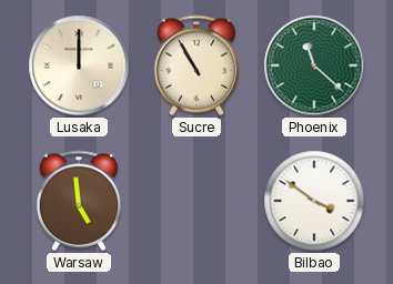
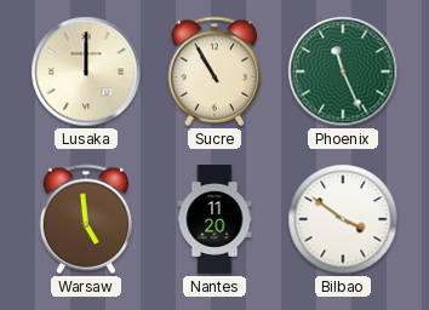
Phoenix: 11:22 -> 11:26 (343, 71)
Nantes: none -> 11:20 (215, 219)
